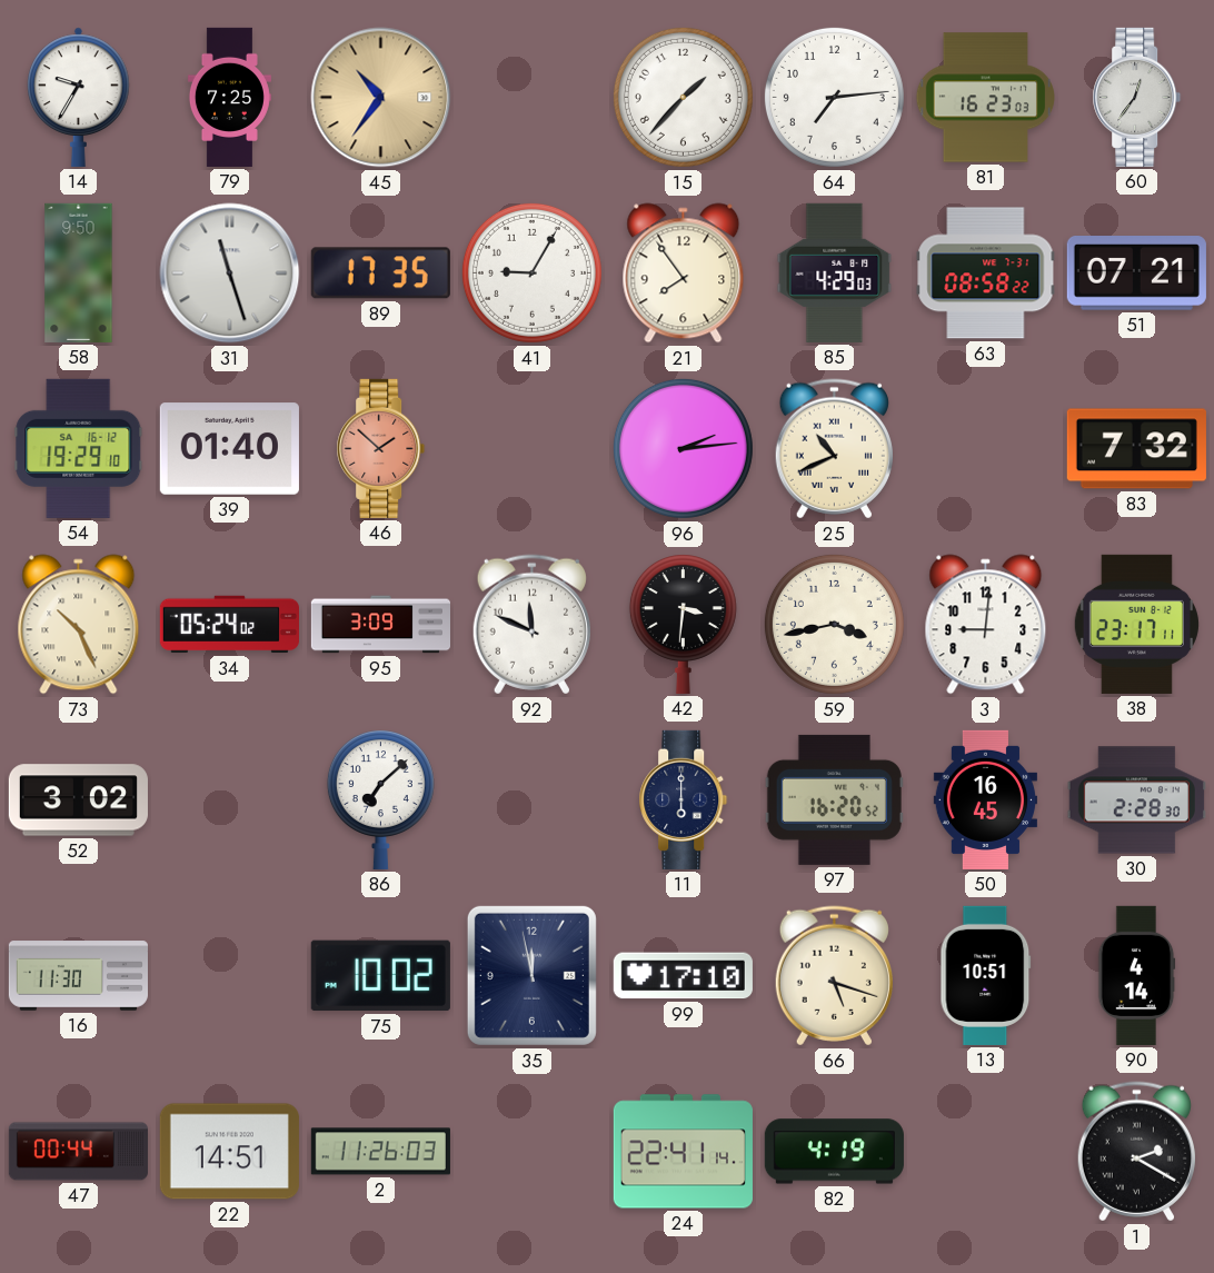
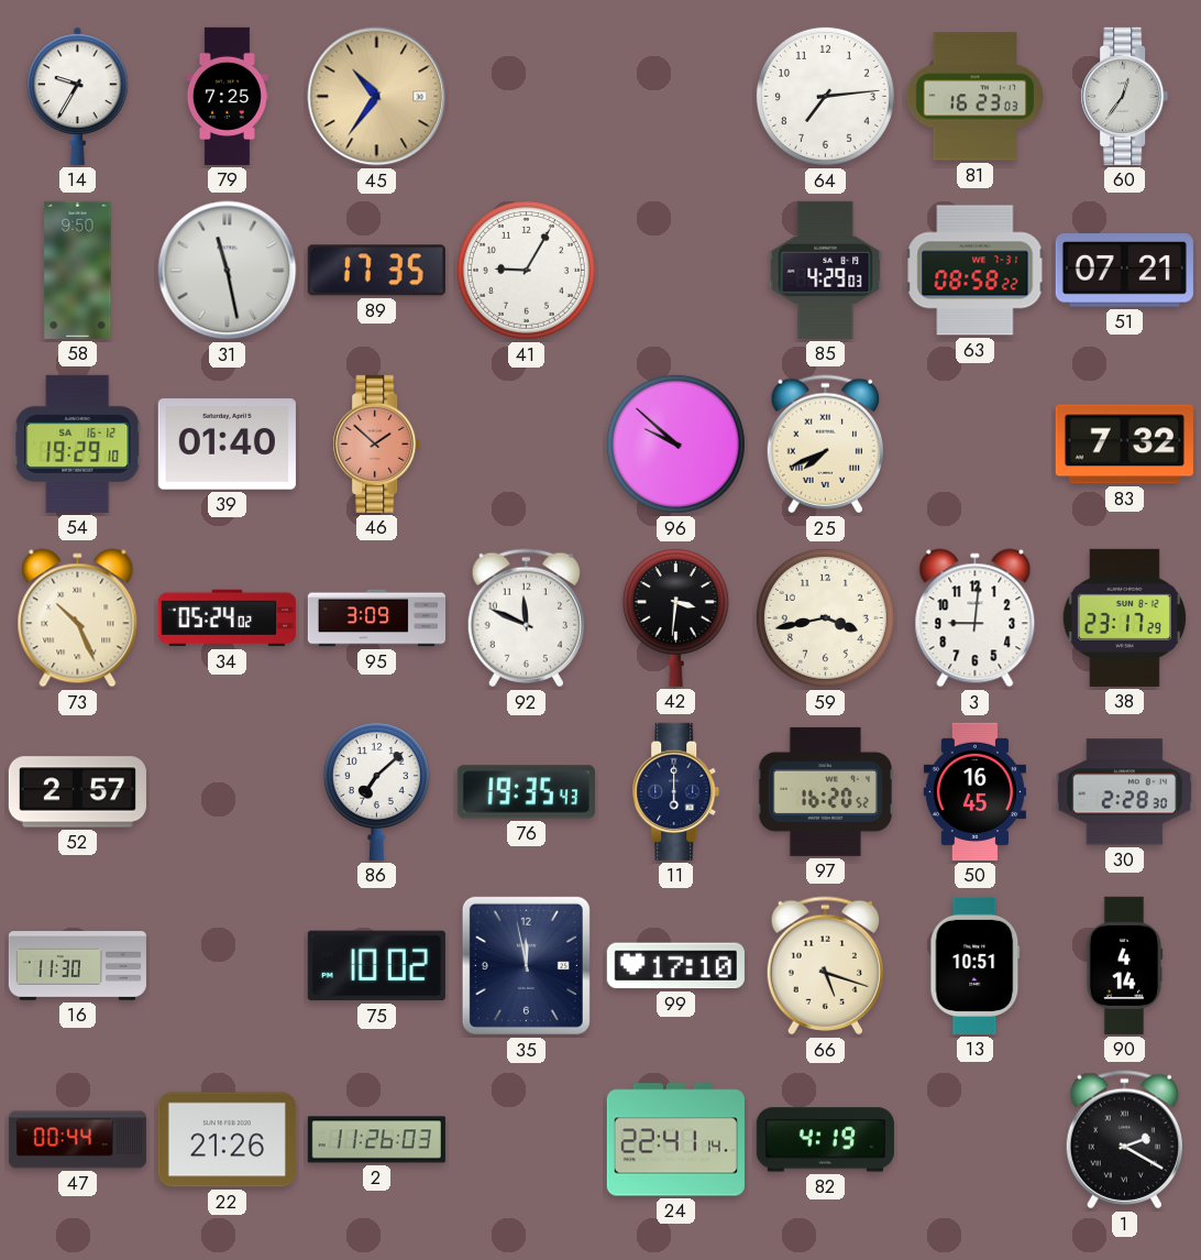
15: 1:37 -> none (683, 97)
31: 11:27 -> 11:28 (228, 271)
21: 7:54 -> none (684, 274)
96: 2:14 -> 9:52 (675, 443)
25: 10:41 -> 7:41 (825, 445)
38: 23:17:11 -> 23:17:29 (1124, 617)
52: 3:02 -> 2:57 (77, 792)
76: none -> 19:35 (526, 792)
22: 14:51 -> 21:26 (227, 1140)
